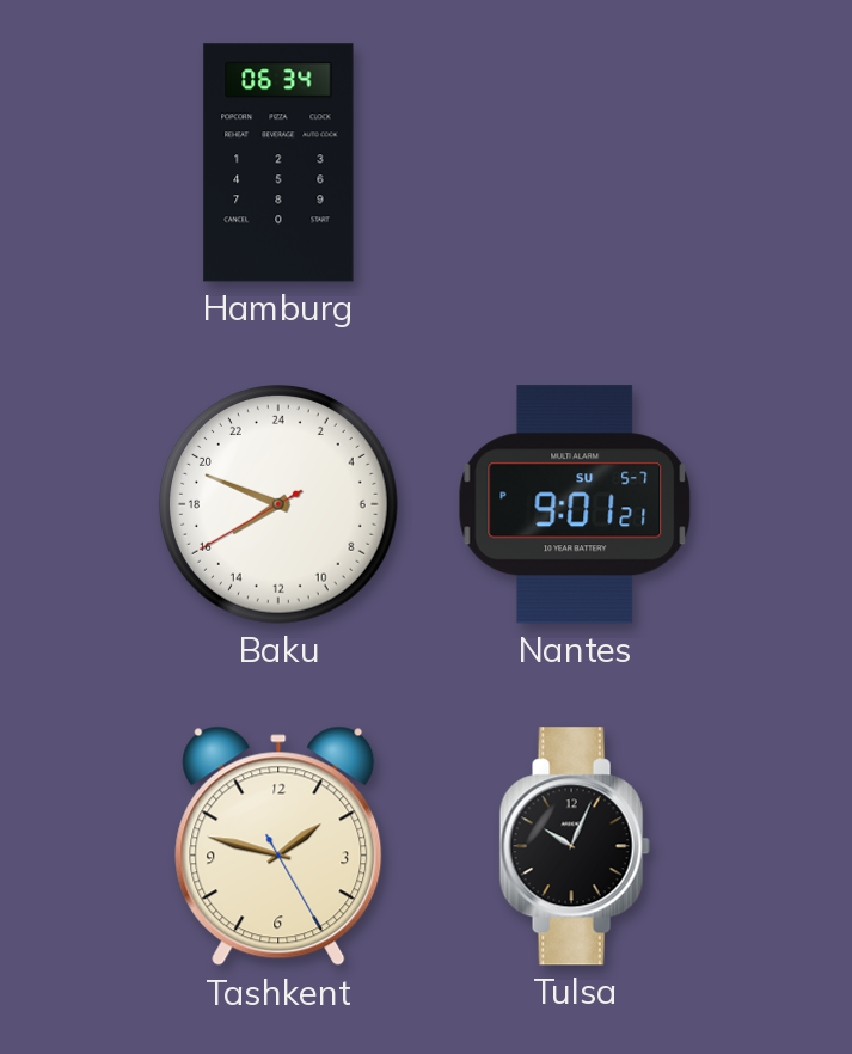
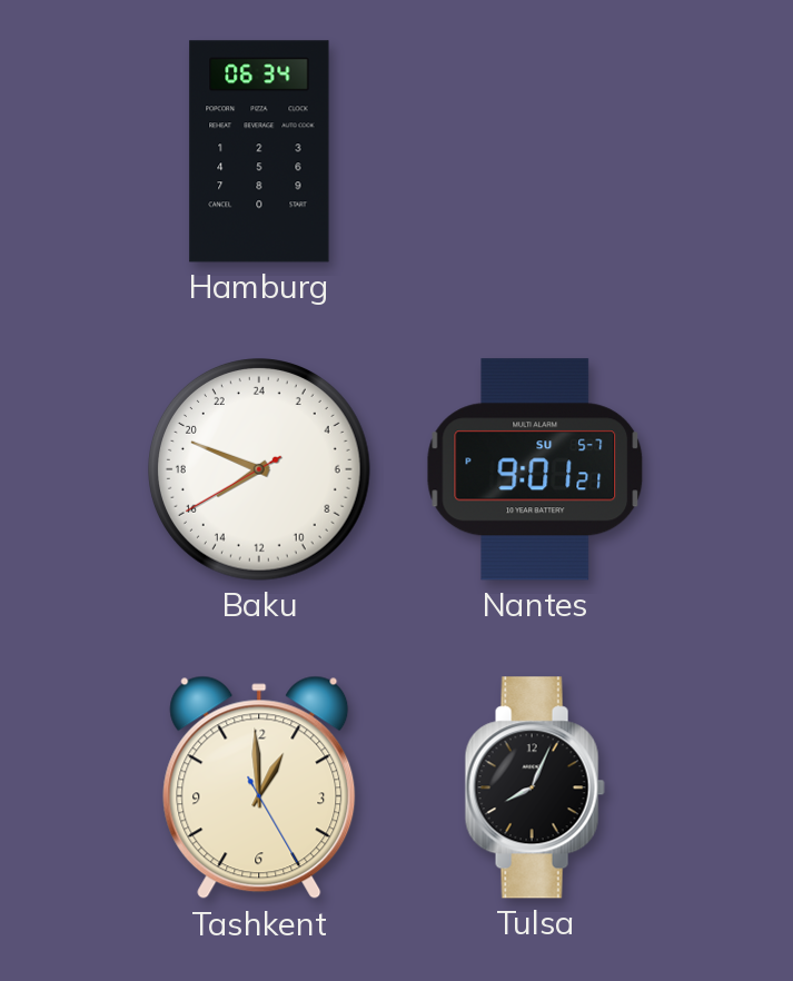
Tashkent: 1:47 -> 12:59 (259, 787)
Tulsa: 10:04 -> 8:04 (535, 787)
